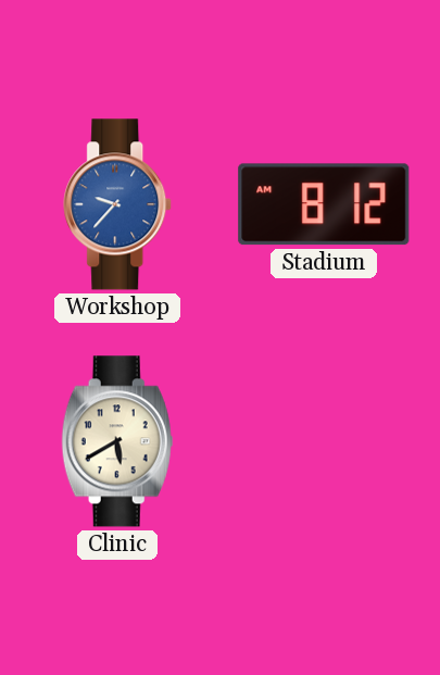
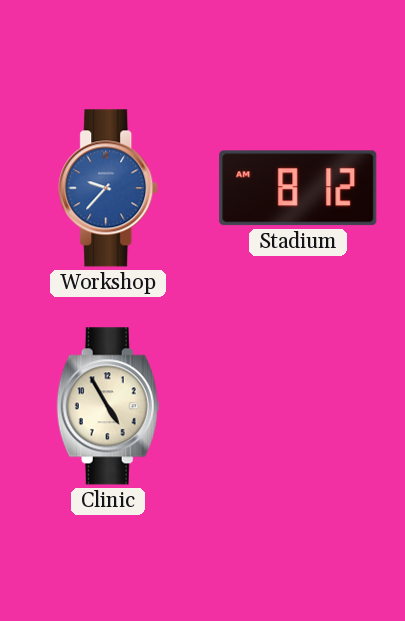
Clinic: 5:40 -> 4:55 (108, 406)
